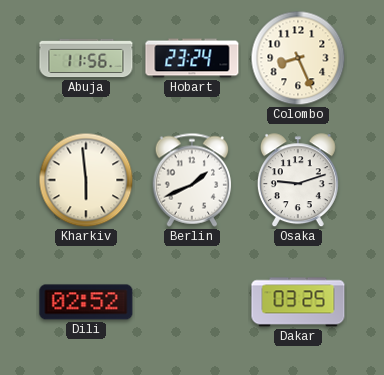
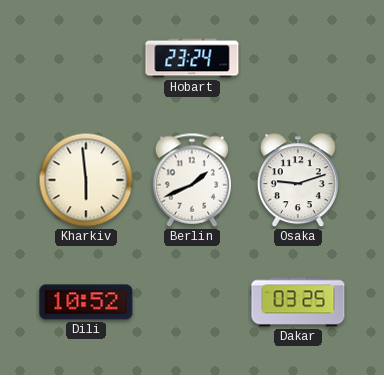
Abuja: 11:56 -> none (86, 58)
Colombo: 8:26 -> none (298, 58)
Dili: 02:52 -> 10:52 (86, 302)
